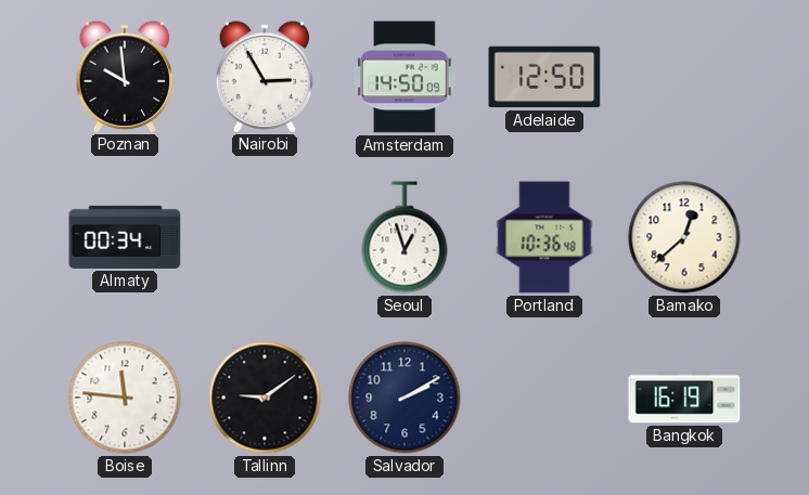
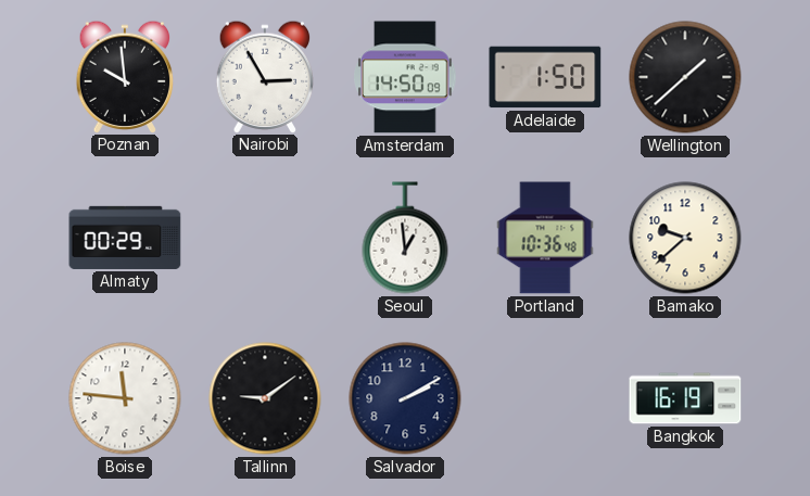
Adelaide: 12:50 -> 1:50 (545, 77)
Wellington: none -> 1:38 (685, 77)
Almaty: 00:34 -> 00:29 (125, 238)
Seoul: 12:57 -> 12:59 (405, 238)
Bamako: 12:38 -> 9:38 (685, 238)
